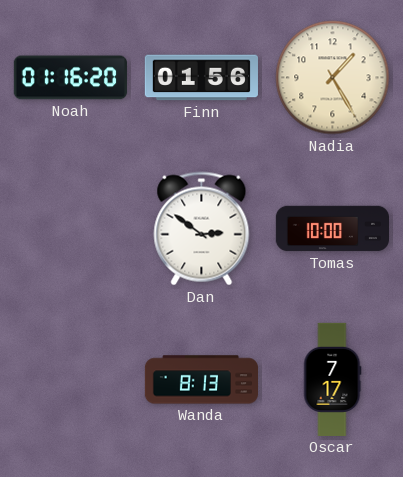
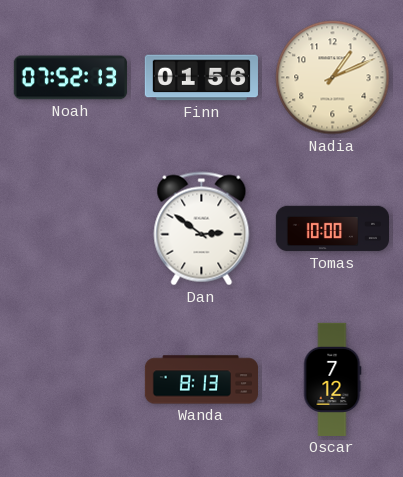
Noah: 01:16 -> 07:52 (70, 78)
Nadia: 1:25 -> 1:11 (333, 78)
Oscar: 7:17 -> 7:12 (332, 379)
